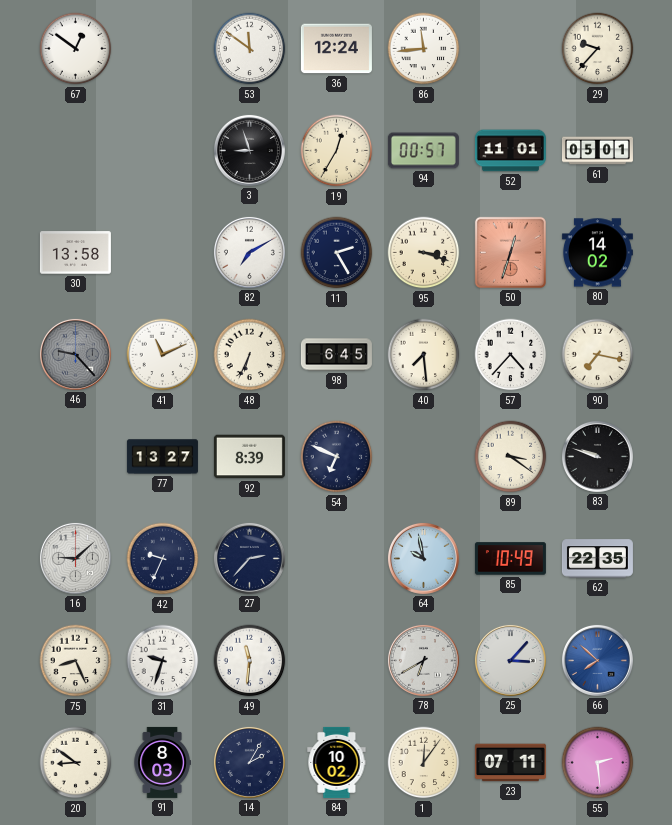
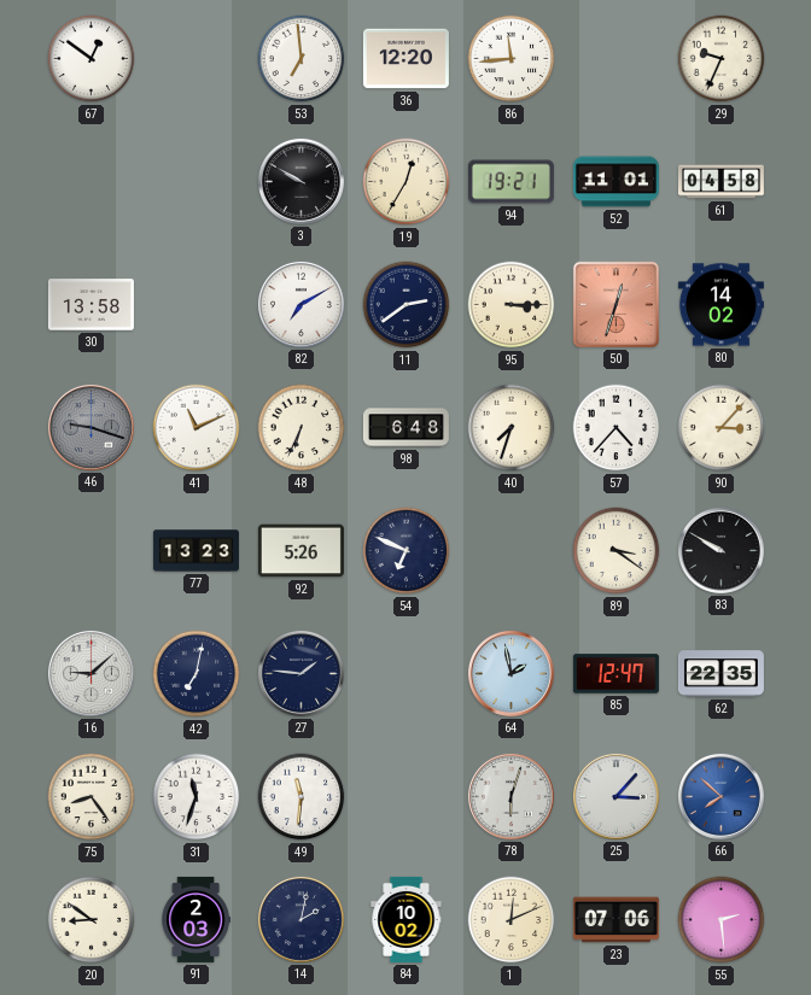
53: 11:51 -> 6:59 (302, 59)
36: 12:24 -> 12:20 (405, 59)
29: 9:37 -> 9:34 (722, 59)
3: 8:57 -> 9:50 (301, 181)
94: 00:57 -> 19:21 (510, 182)
61: 05:01 -> 04:58 (720, 182)
11: 2:25 -> 2:39 (407, 305)
95: 3:18 -> 3:15 (512, 305)
46: 9:23 -> 9:18 (91, 427)
98: 6:45 -> 6:48 (405, 428)
40: 7:29 -> 7:33 (512, 428)
90: 7:17 -> 3:07 (722, 428)
77: 13:27 -> 13:23 (196, 551)
92: 8:39 -> 5:26 (301, 551)
83: 9:48 -> 9:50 (720, 550)
42: 9:34 -> 7:02 (197, 674)
27: 2:37 -> 1:46 (301, 673)
64: 9:58 -> 1:58 (510, 673)
85: 10:49 -> 12:47 (615, 674)
75: 8:26 -> 8:24 (92, 797)
31: 9:33 -> 11:33 (197, 797)
78: 6:40 -> 6:03 (510, 796)
91: 8:03 -> 2:03 (196, 919)
14: 2:05 -> 2:02 (301, 919)
1: 12:06 -> 12:11 (512, 920)
23: 07:11 -> 07:06 (615, 920)
